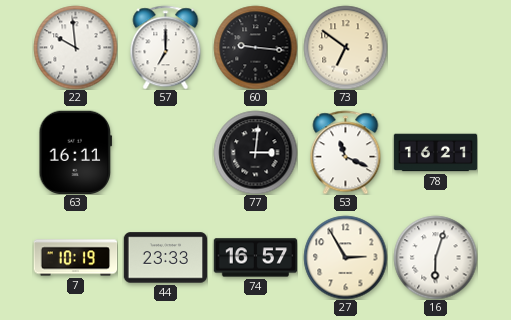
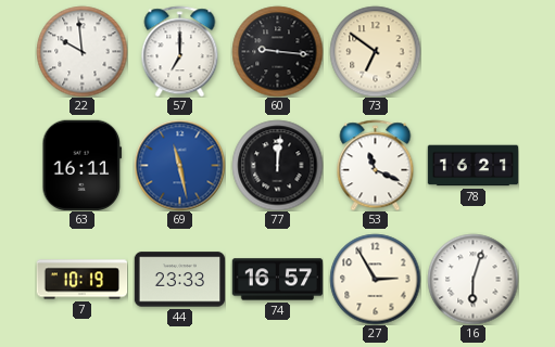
69: none -> 11:28 (179, 165)
77: 3:01 -> 12:01 (277, 165)
